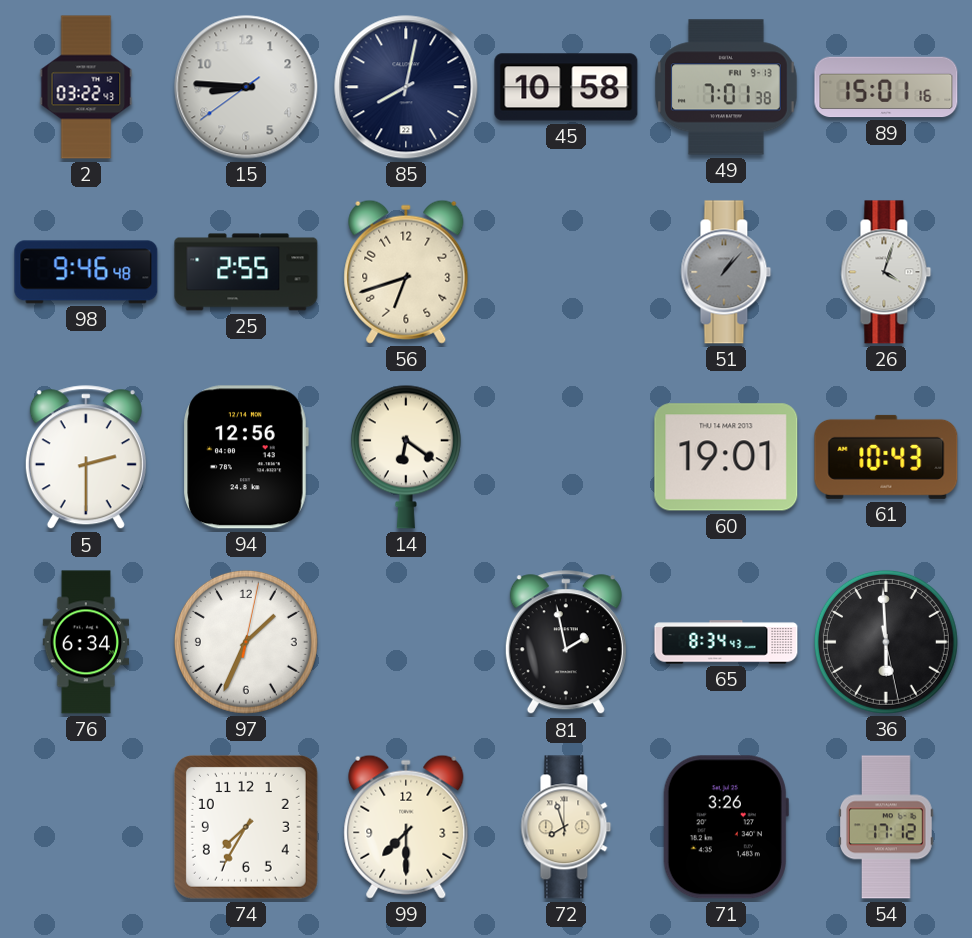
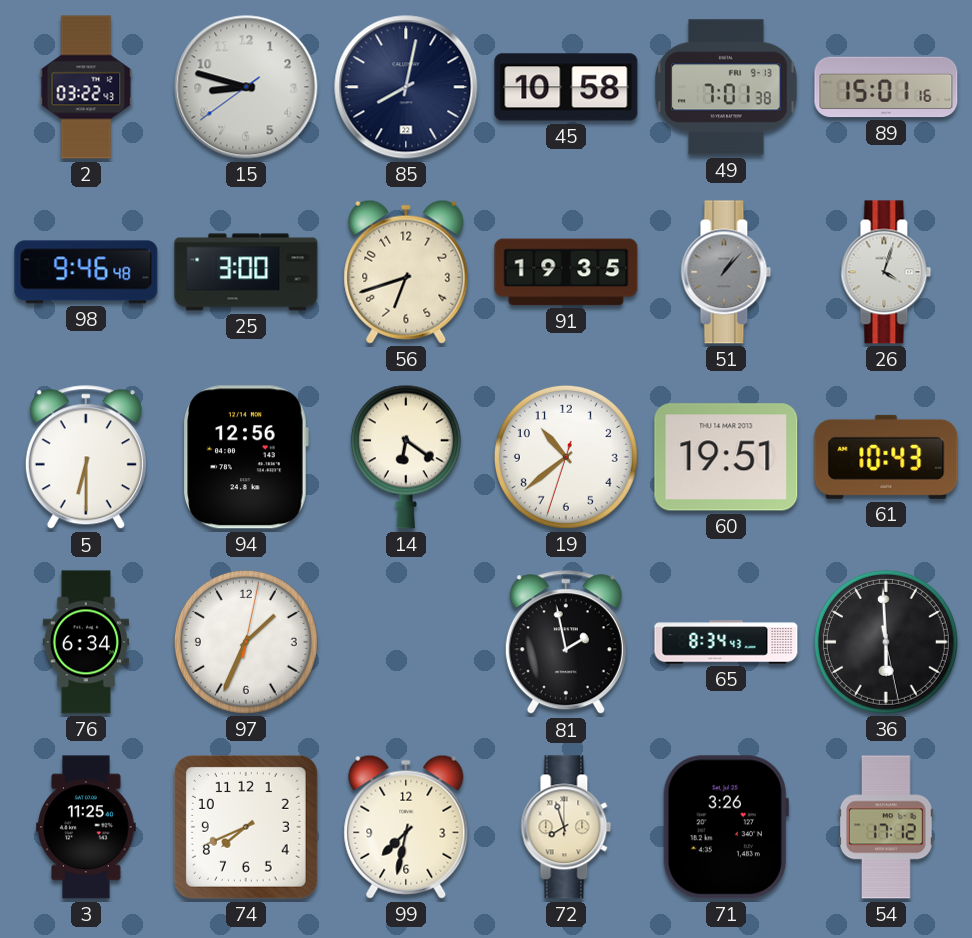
15: 8:45 -> 8:47 (246, 87)
25: 2:55 -> 3:00 (246, 272)
91: none -> 19:35 (566, 272)
5: 2:30 -> 6:30 (86, 458)
19: none -> 10:38 (566, 457)
60: 19:01 -> 19:51 (726, 457)
3: none -> 11:25 (86, 827)
74: 7:35 -> 7:41 (246, 827)
99: 7:30 -> 7:32 (406, 827)
